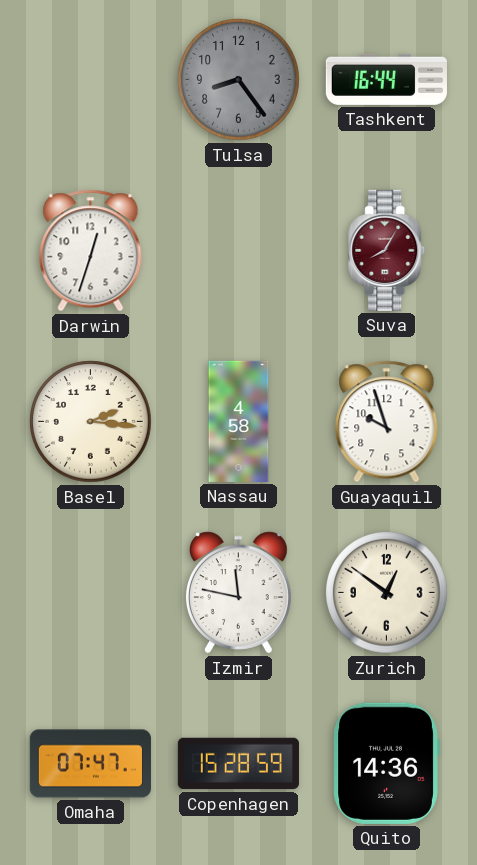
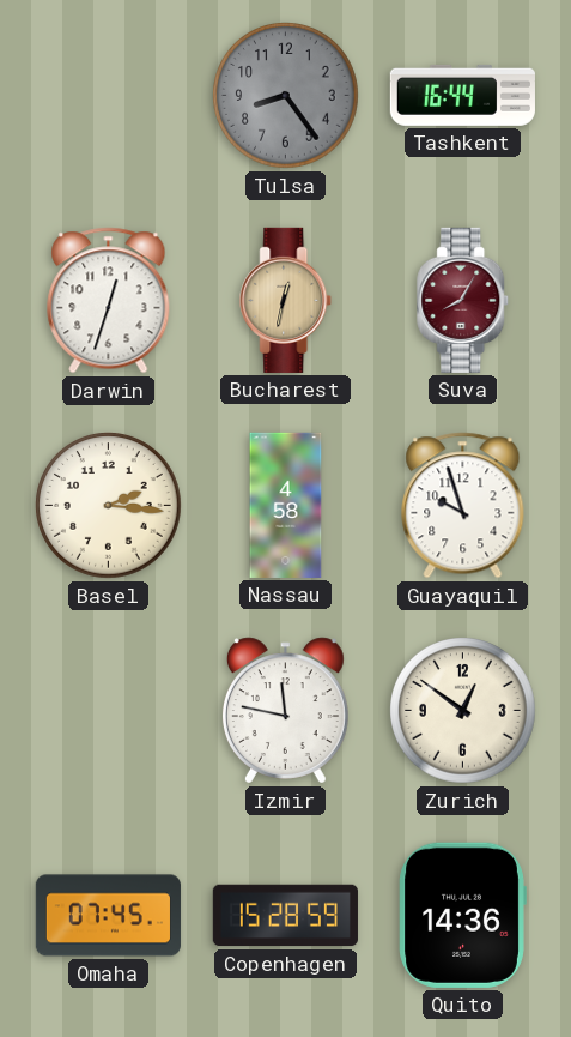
Bucharest: none -> 12:32 (286, 300)
Omaha: 07:47 -> 07:45 (108, 916)
